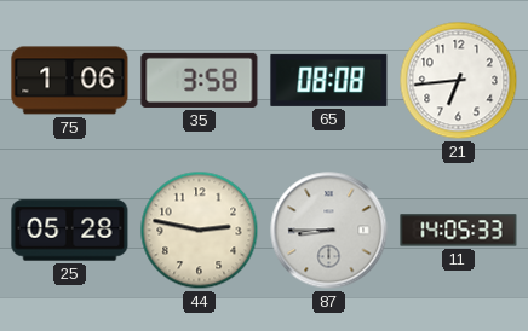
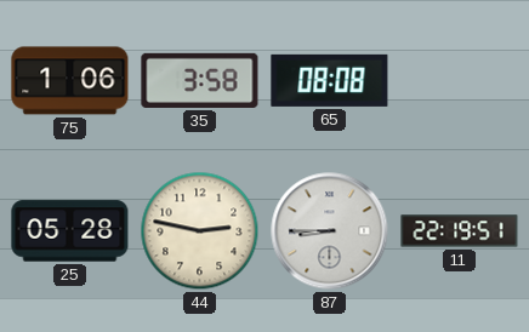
21: 6:44 -> none (459, 81)
11: 14:05 -> 22:19 (460, 231)
